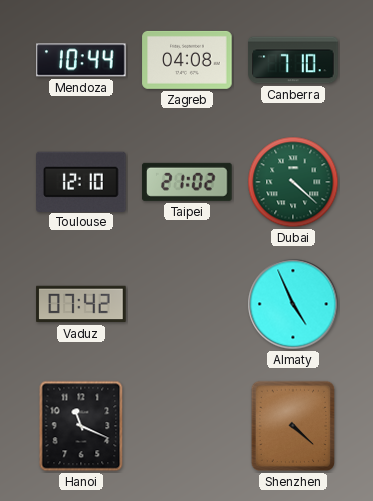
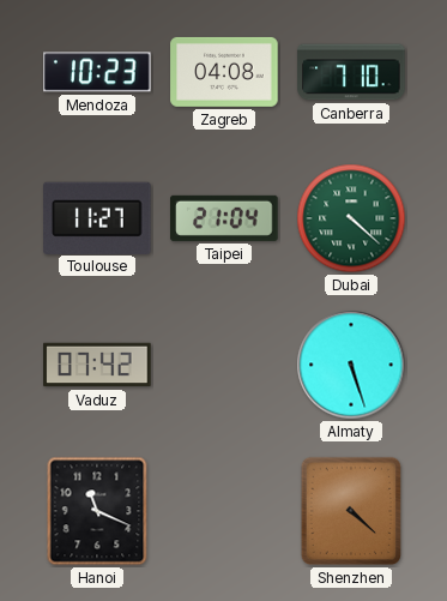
Mendoza: 10:44 -> 10:23 (97, 72)
Toulouse: 12:10 -> 11:27 (97, 217)
Taipei: 21:02 -> 21:04 (224, 218)
Almaty: 4:56 -> 5:27 (351, 365)
